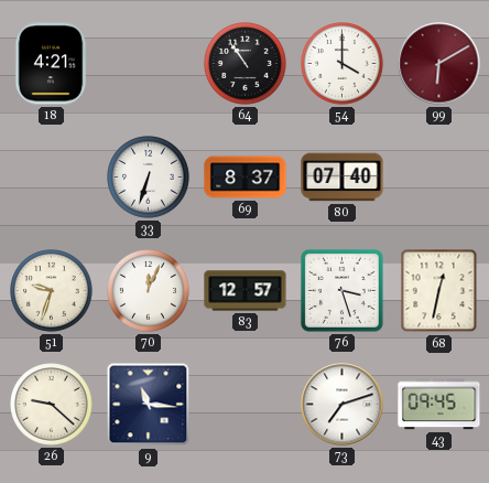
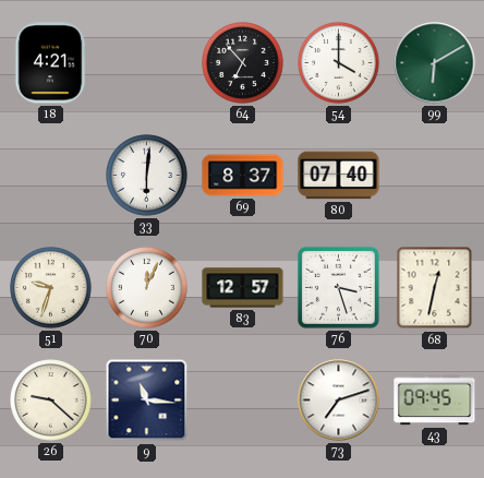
64: 10:54 -> 6:53 (243, 63)
99 dial: burgundy -> green (435, 63)
33: 6:33 -> 6:01 (147, 176)
